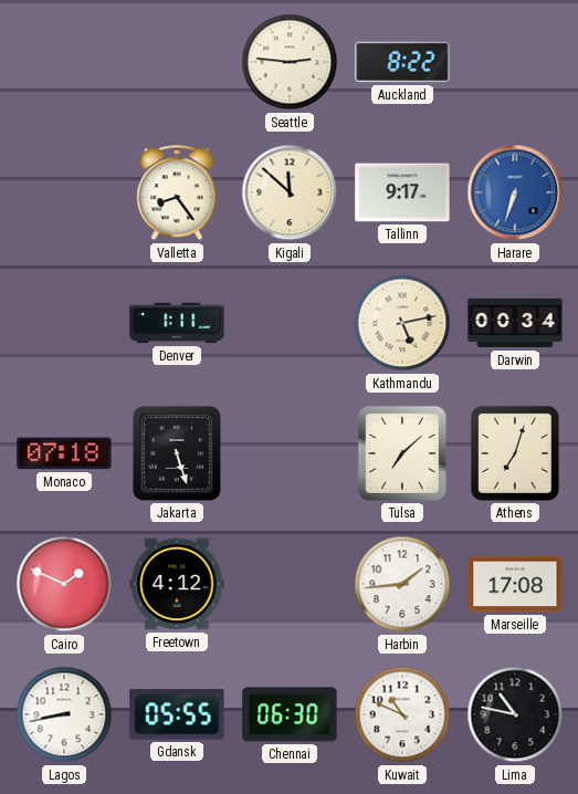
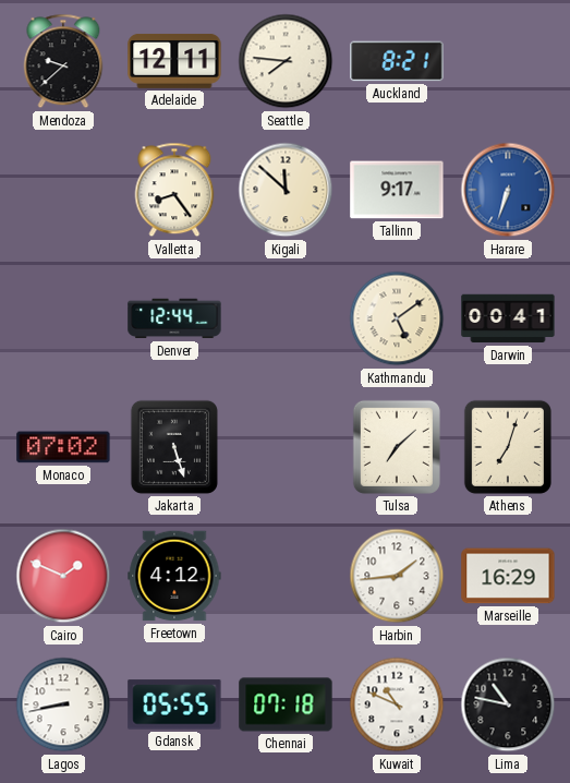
Mendoza: none -> 9:38 (63, 61)
Adelaide: none -> 12:11 (174, 61)
Seattle: 2:46 -> 7:46 (286, 61)
Auckland: 8:22 -> 8:21 (397, 61)
Denver: 1:11 -> 12:44 (174, 318)
Kathmandu: 5:13 -> 5:09 (397, 318)
Darwin: 00:34 -> 00:41 (508, 318)
Monaco: 07:18 -> 07:02 (63, 447)
Marseille: 17:08 -> 16:29 (508, 576)
Chennai: 06:30 -> 07:18 (286, 704)
